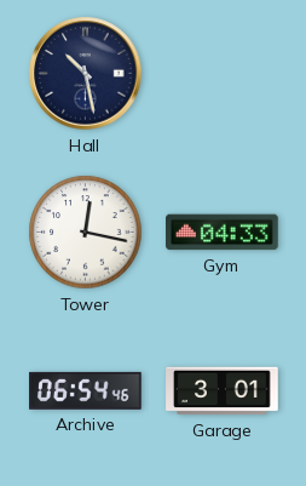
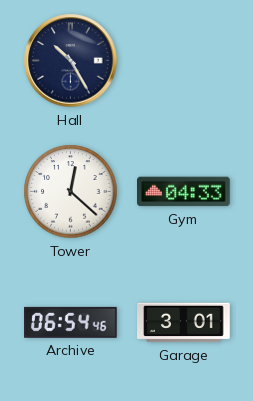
Hall: 10:28 -> 10:25 (71, 61)
Tower: 12:17 -> 12:22 (71, 192)
